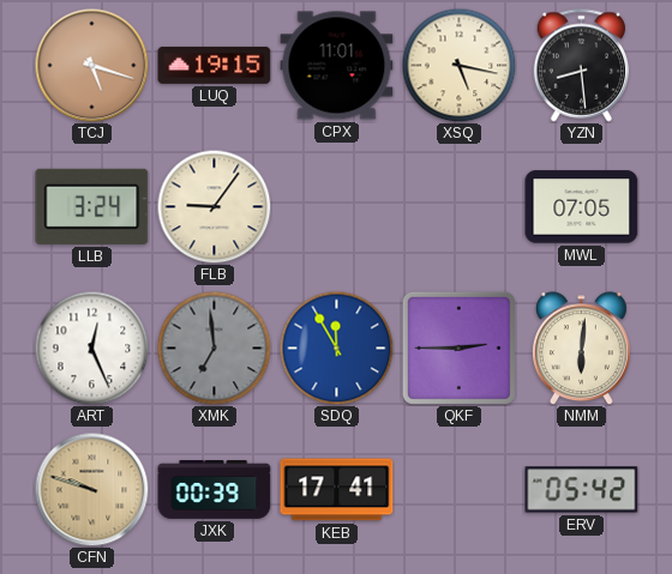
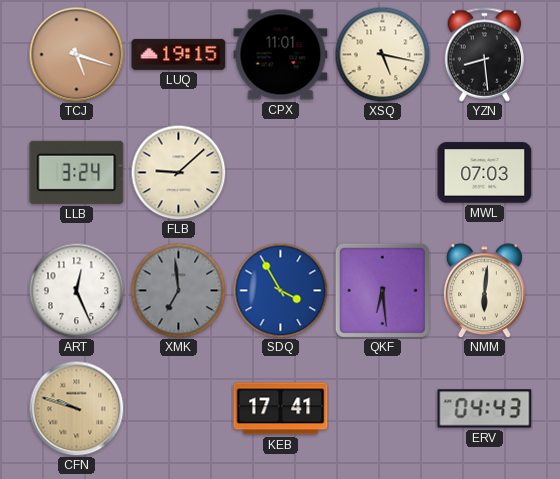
FLB: 9:06 -> 9:08 (178, 172)
MWL: 07:05 -> 07:03 (485, 173)
SDQ: 11:55 -> 3:55 (280, 290)
QKF: 2:45 -> 6:29 (382, 290)
JXK: 00:39 -> none (215, 489)
ERV: 05:42 -> 04:43 (485, 409)
